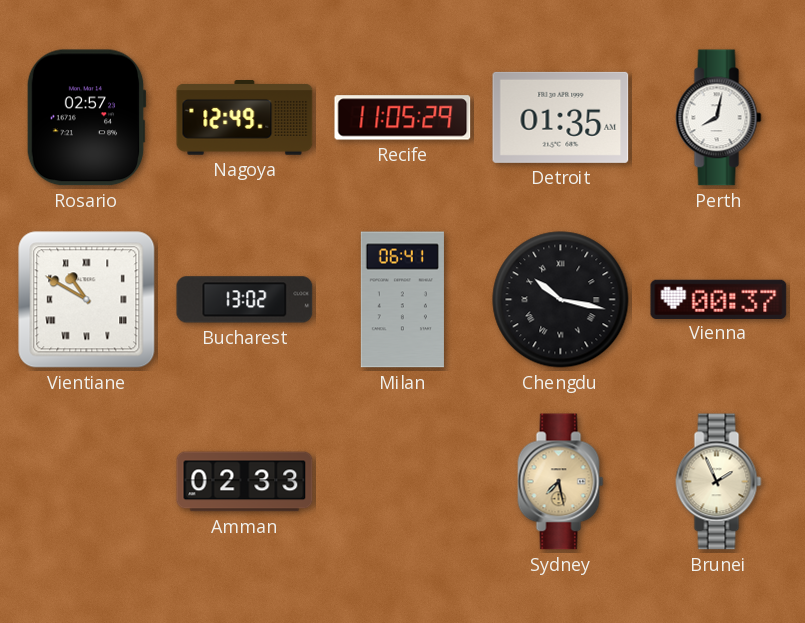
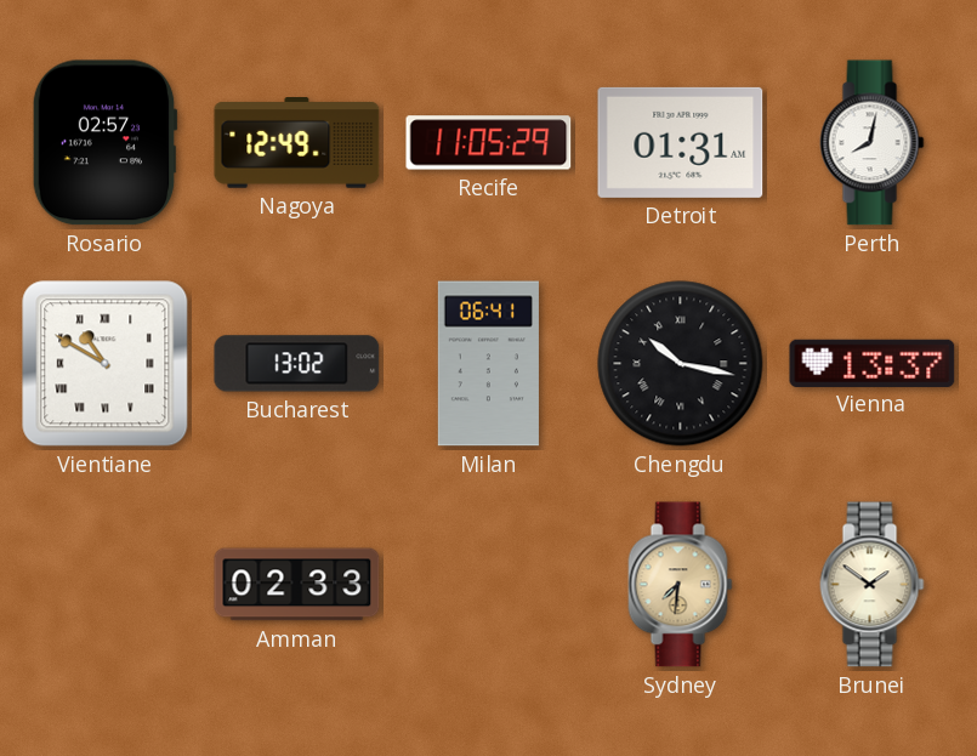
Detroit: 01:35 -> 01:31 (681, 142)
Vienna: 00:37 -> 13:37 (873, 363)
Sydney: 7:28 -> 7:31 (681, 585)
Brunei: 1:56 -> 1:51 (873, 585)
